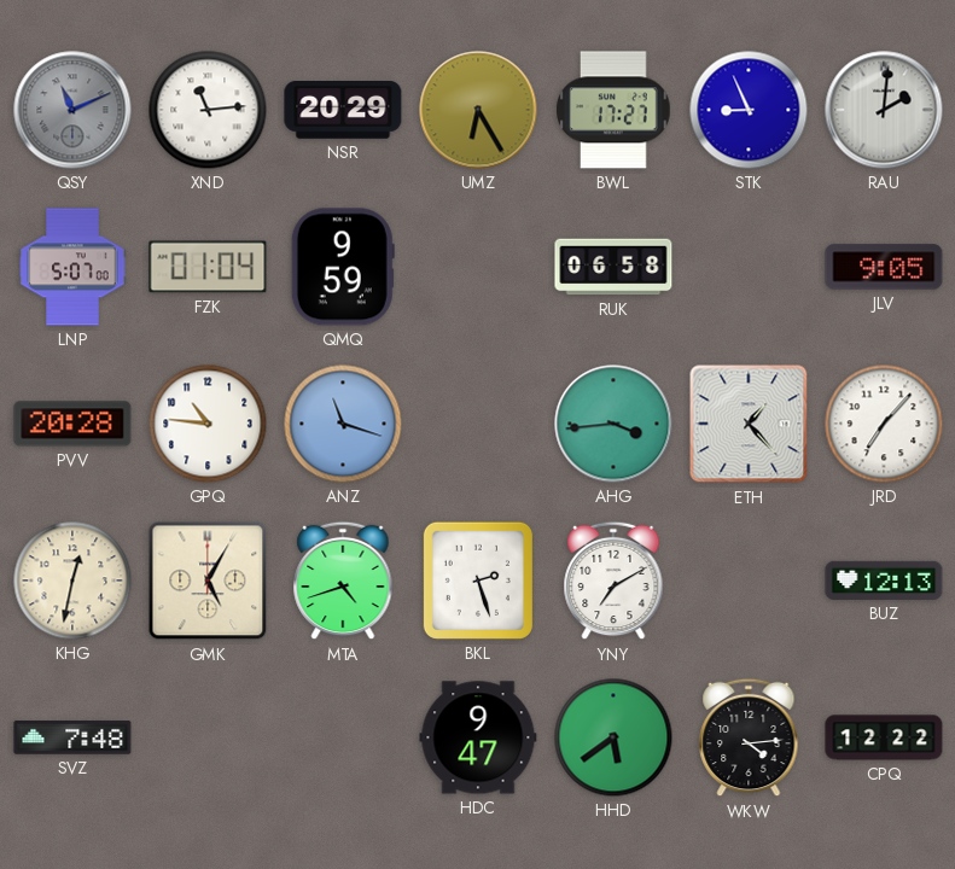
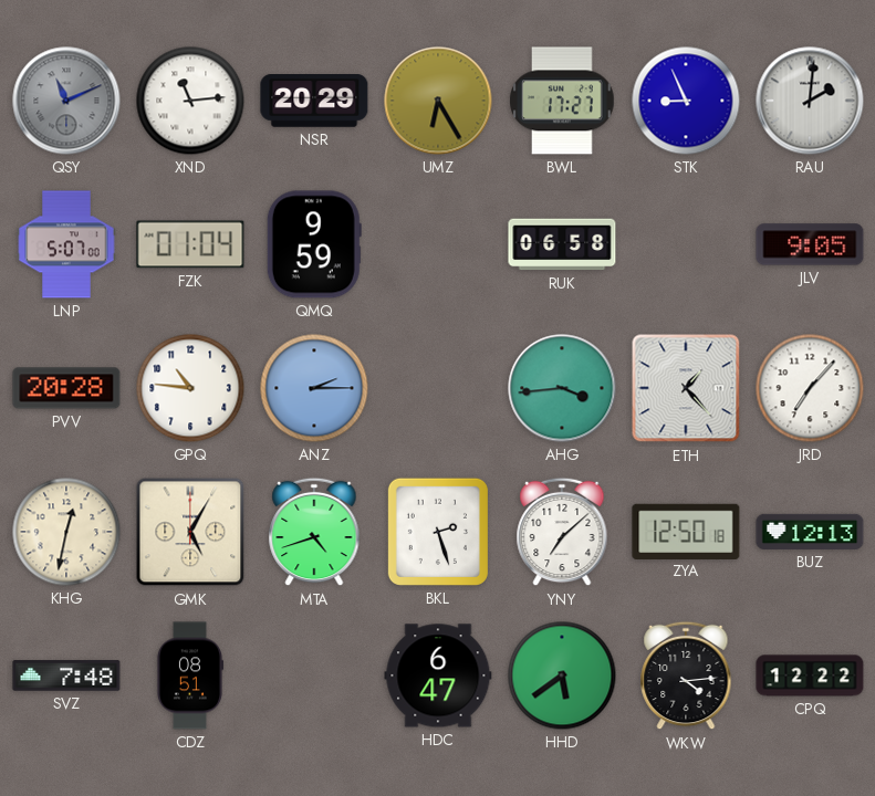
ANZ: 11:18 -> 2:15 (314, 388)
YNY: 7:10 -> 7:08 (562, 532)
ZYA: none -> 12:50 (686, 531)
CDZ: none -> 08:51 (189, 675)
HDC: 9:47 -> 6:47 (438, 675)
